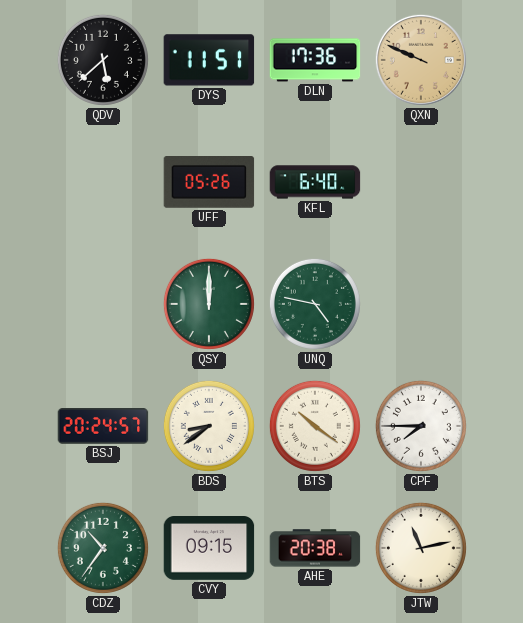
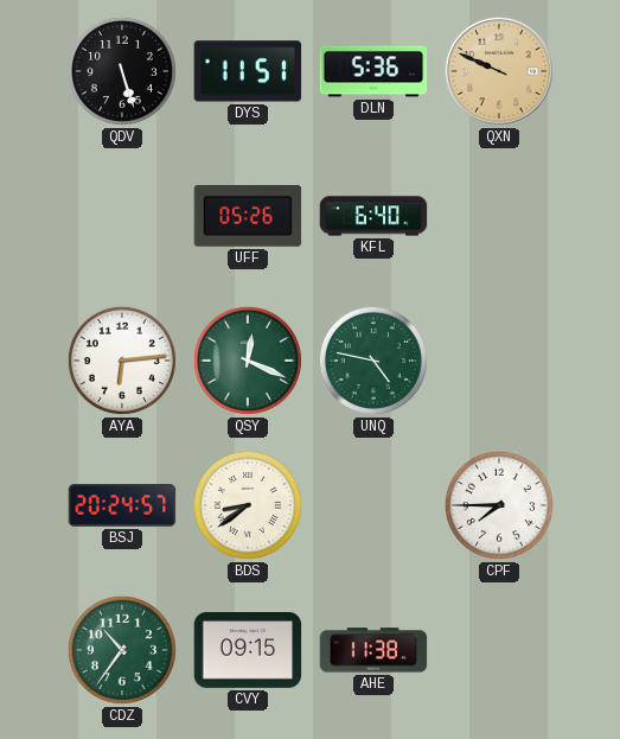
QDV: 5:38 -> 5:27 (122, 71)
DLN: 17:36 -> 5:36 (373, 71)
AYA: none -> 6:14 (122, 361)
QSY: 12:00 -> 12:19 (248, 361)
BTS: 10:21 -> none (315, 426)
AHE: 20:38 -> 11:38 (373, 650)
JTW: 11:13 -> none (421, 548)
